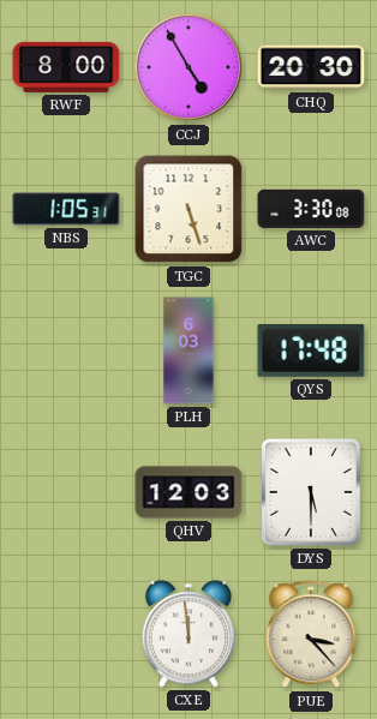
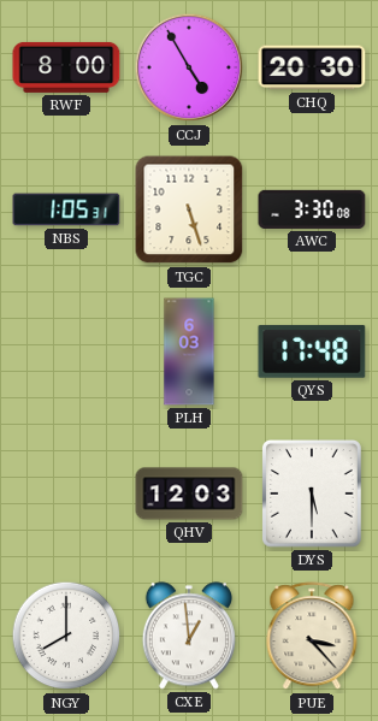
NGY: none -> 8:00 (66, 636)
CXE: 11:59 -> 12:59 (189, 636)
